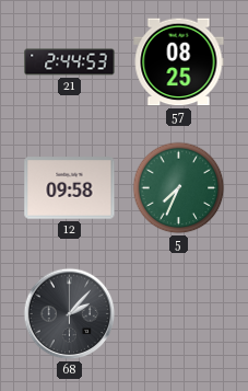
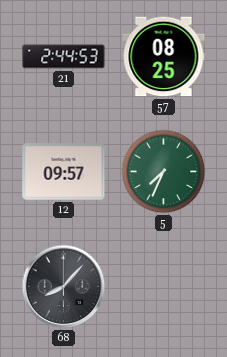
12: 09:58 -> 09:57 (64, 172)
68: 2:07 -> 8:07 (64, 287)
